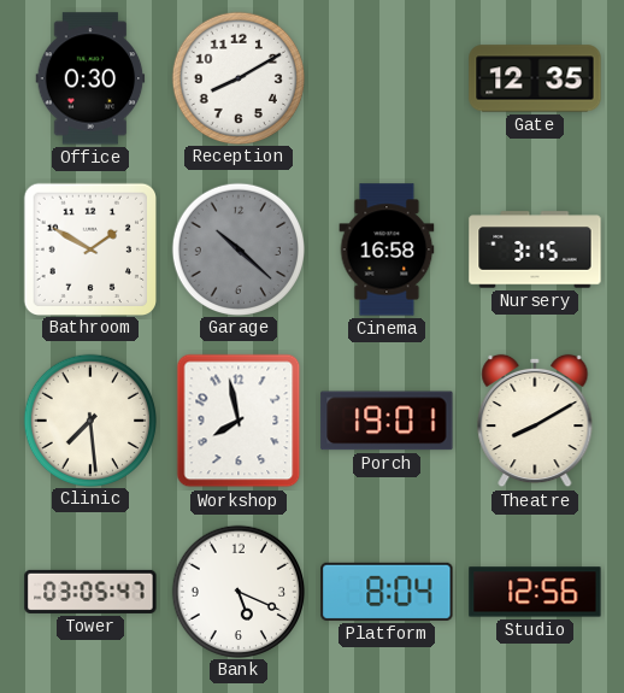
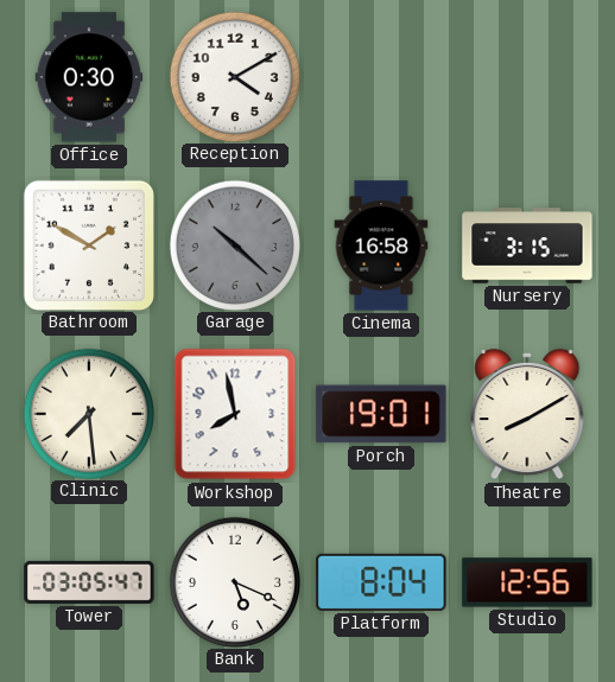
Reception: 8:10 -> 4:10 (234, 76)
Gate: 12:35 -> none (535, 78)
